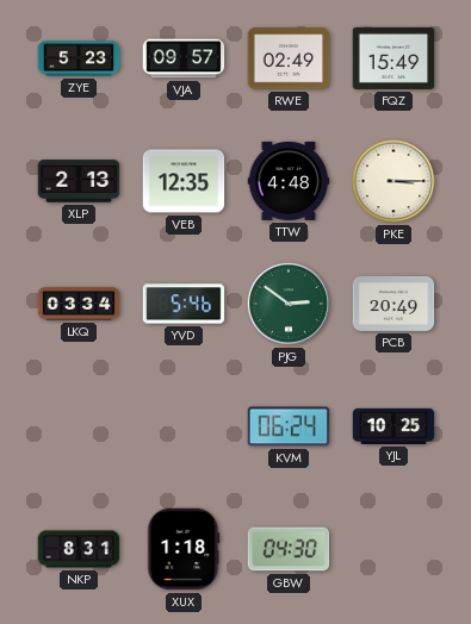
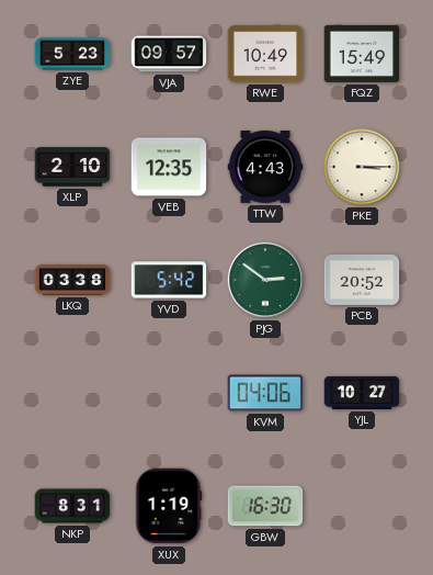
RWE: 02:49 -> 10:49 (265, 54)
XLP: 2:13 -> 2:10 (72, 167)
TTW: 4:48 -> 4:43 (265, 167)
LKQ: 03:34 -> 03:38 (72, 280)
YVD: 5:46 -> 5:42 (169, 280)
PCB: 20:49 -> 20:52 (362, 280)
KVM: 06:24 -> 04:06 (265, 393)
YJL: 10:25 -> 10:27 (362, 393)
XUX: 1:18 -> 1:19 (169, 506)
GBW: 04:30 -> 16:30 (265, 506)
